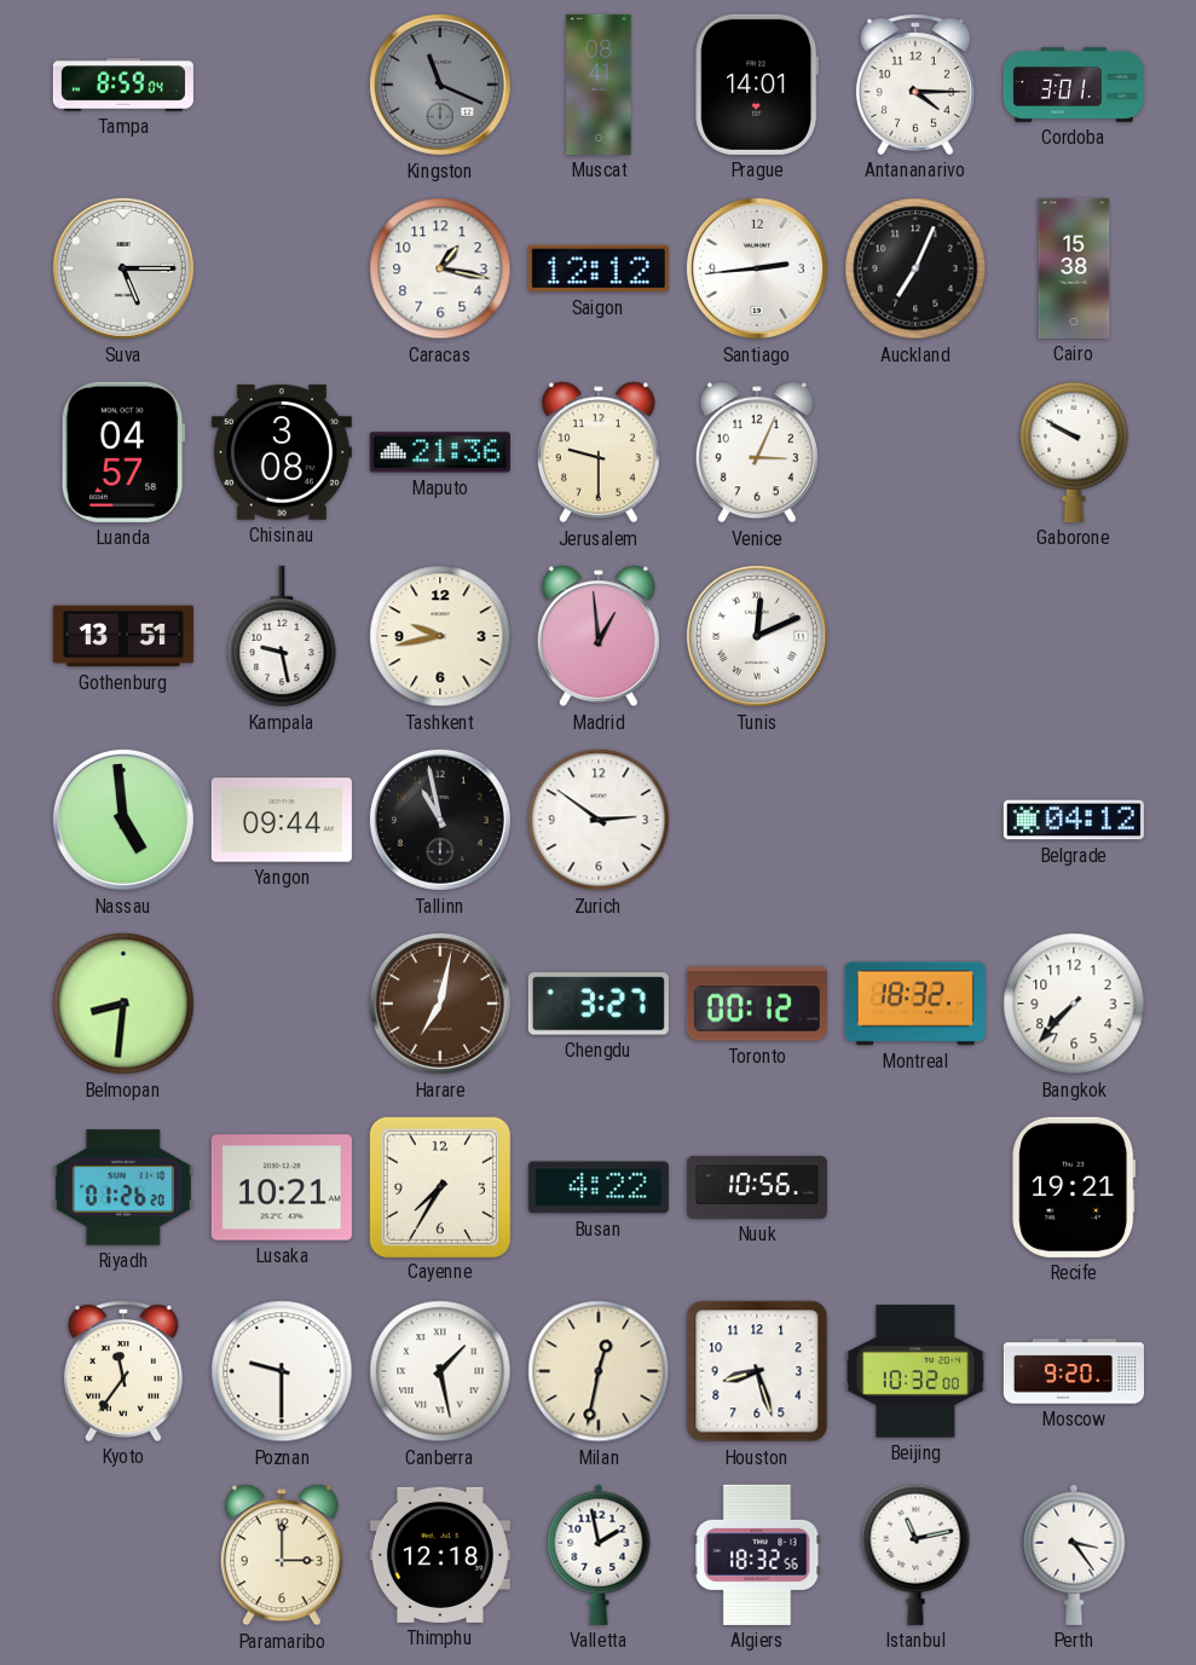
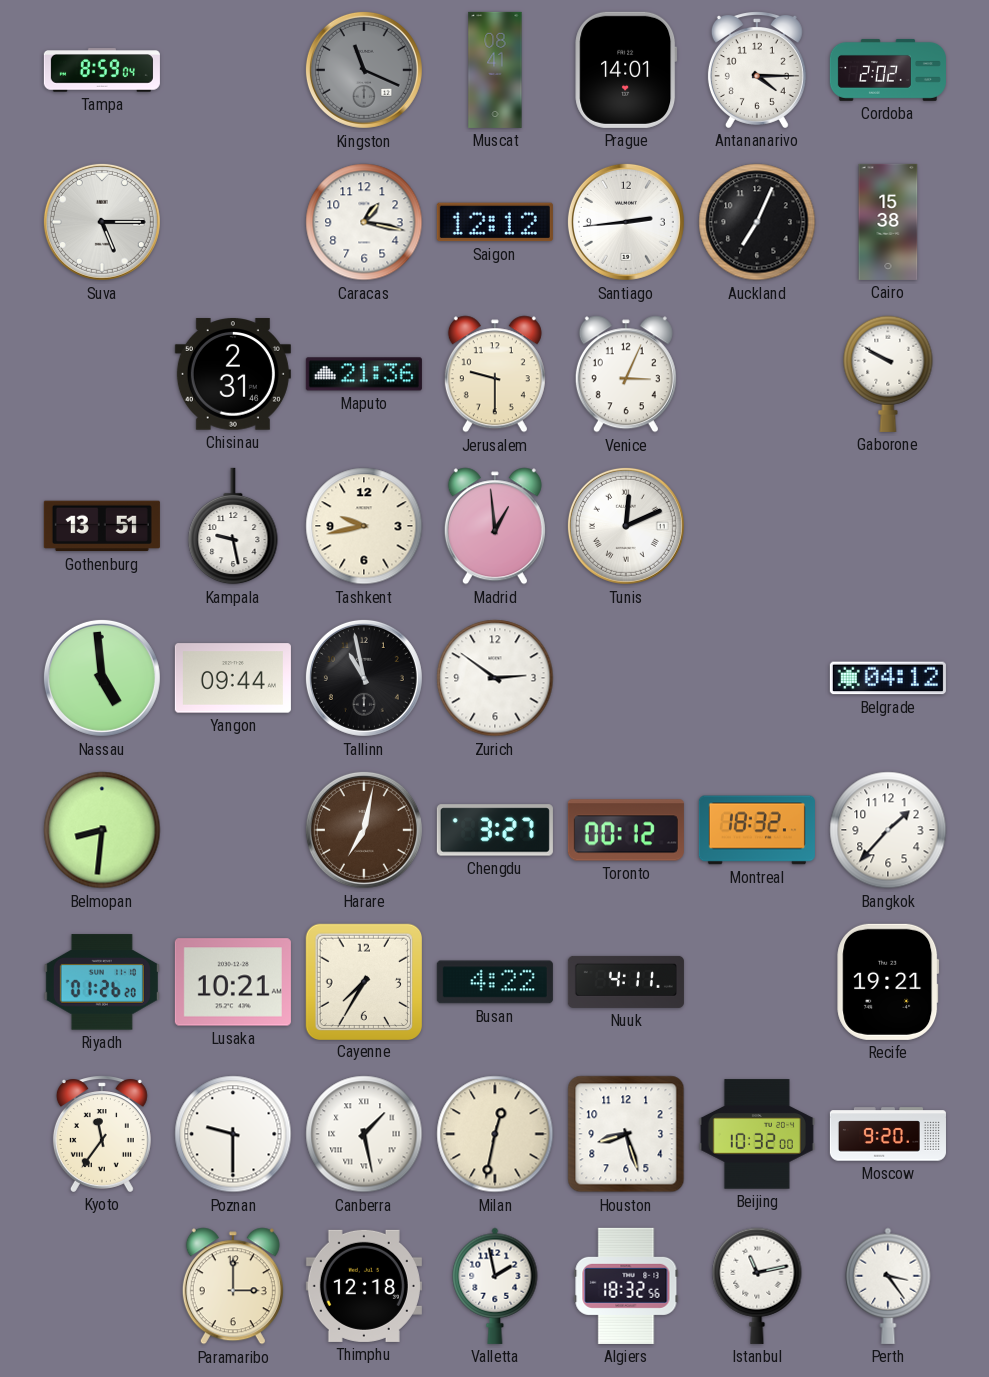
Cordoba: 3:01 -> 2:02 (888, 70)
Luanda: 04:57 -> none (123, 452)
Chisinau: 3:08 -> 2:31 (233, 374)
Bangkok: 7:37 -> 1:37 (888, 830)
Nuuk: 10:56 -> 4:11 (626, 982)
